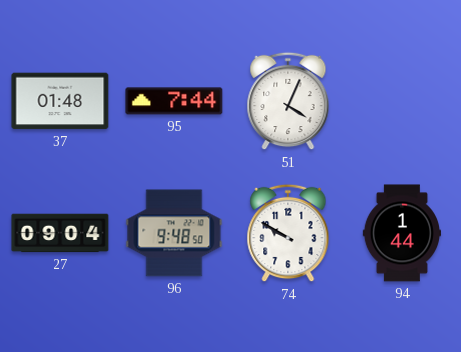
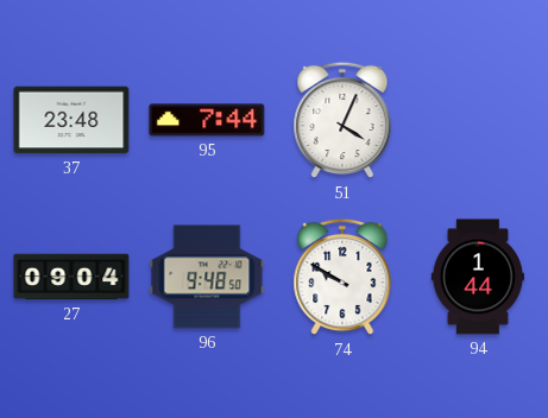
37: 01:48 -> 23:48 (71, 120)
